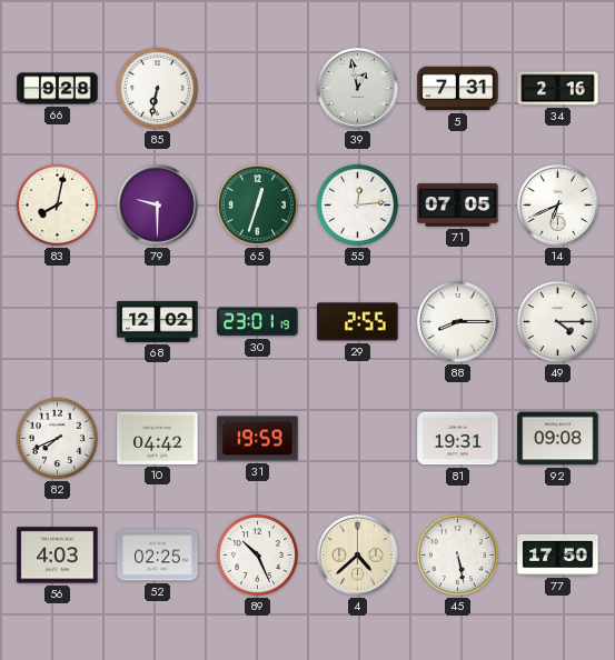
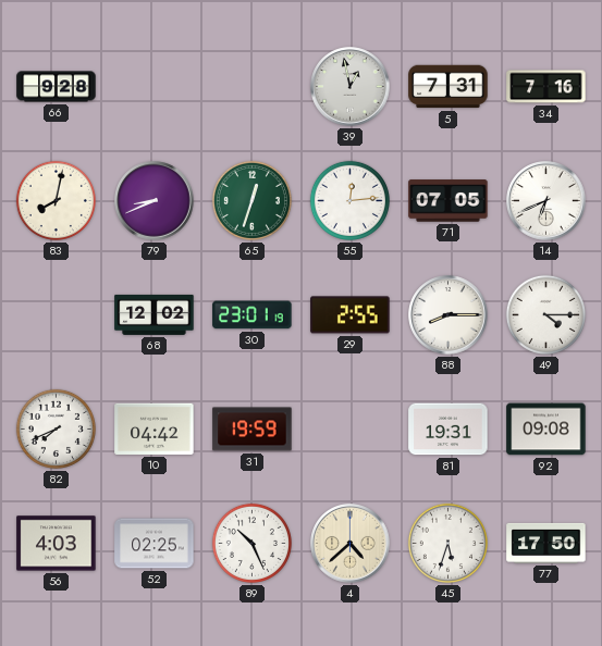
85: 6:32 -> none (157, 88)
34: 2:16 -> 7:16 (546, 87)
79: 9:30 -> 8:41 (155, 201)
45: 5:28 -> 5:33 (447, 543)
